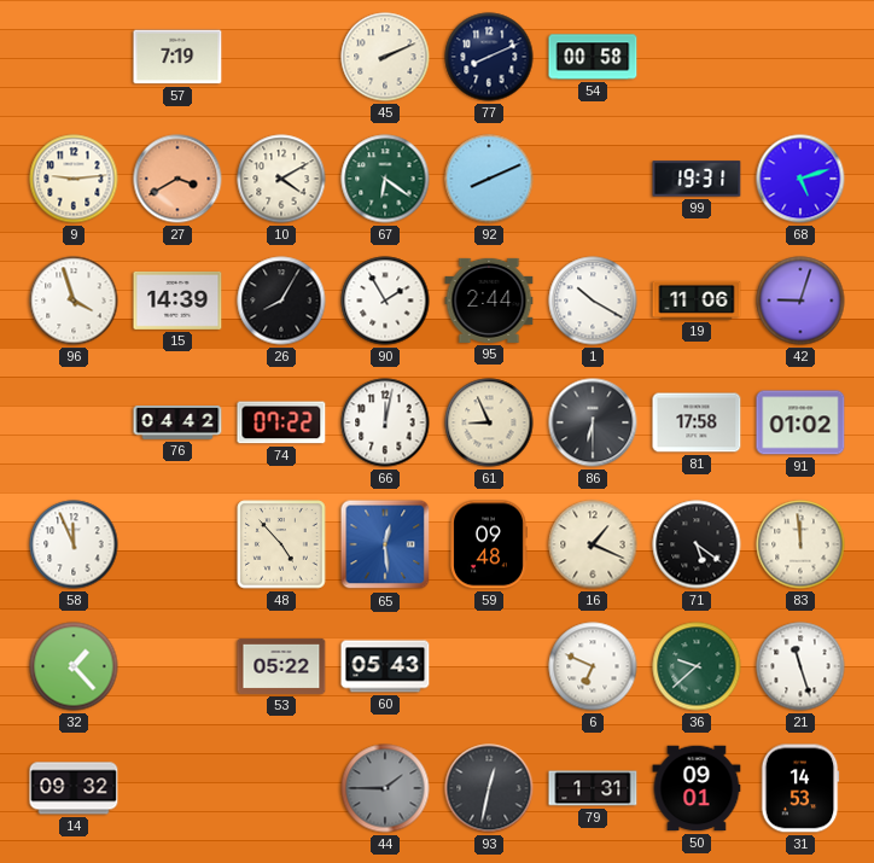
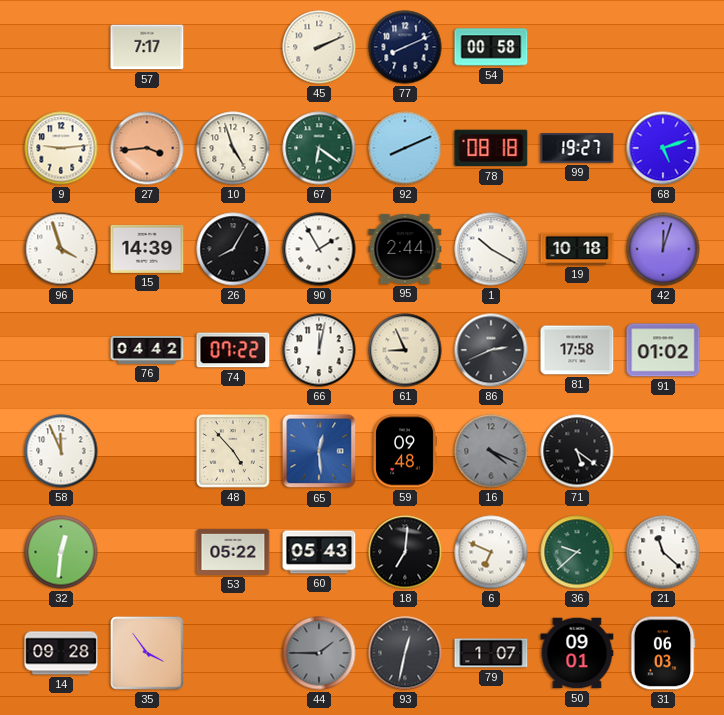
57: 7:19 -> 7:17 (147, 47)
27: 3:40 -> 3:44 (147, 148)
10: 4:10 -> 4:57 (233, 148)
78: none -> 08:18 (491, 148)
99: 19:31 -> 19:27 (577, 148)
19: 11:06 -> 10:18 (577, 249)
42: 9:03 -> 12:03 (663, 249)
86: 6:30 -> 2:41 (491, 350)
16: 1:19 -> 4:19 (491, 451)
16 dial: cream -> grey (491, 451)
83: 11:59 -> none (800, 544)
32: 1:23 -> 12:31 (61, 552)
18: none -> 7:01 (405, 552)
21: 11:27 -> 11:22 (663, 552)
14: 09:32 -> 09:28 (61, 653)
35: none -> 3:54 (147, 653)
79: 1:31 -> 1:07 (491, 653)
31: 14:53 -> 06:03 (663, 653)
